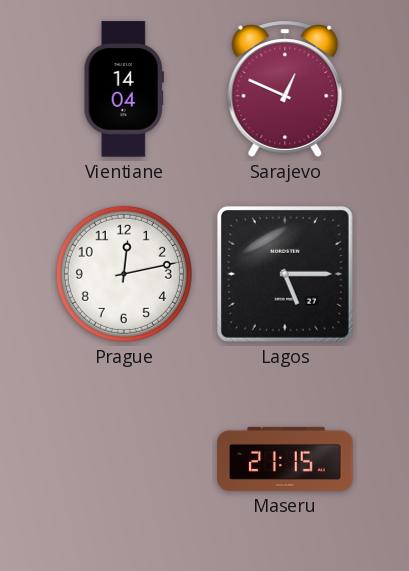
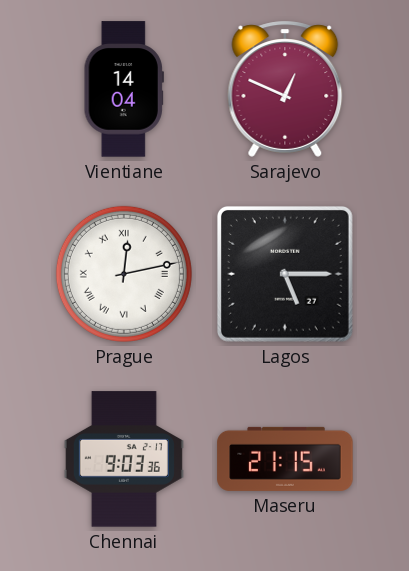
Prague numerals: Arabic -> Roman (124, 274)
Chennai: none -> 9:03 (124, 459)
